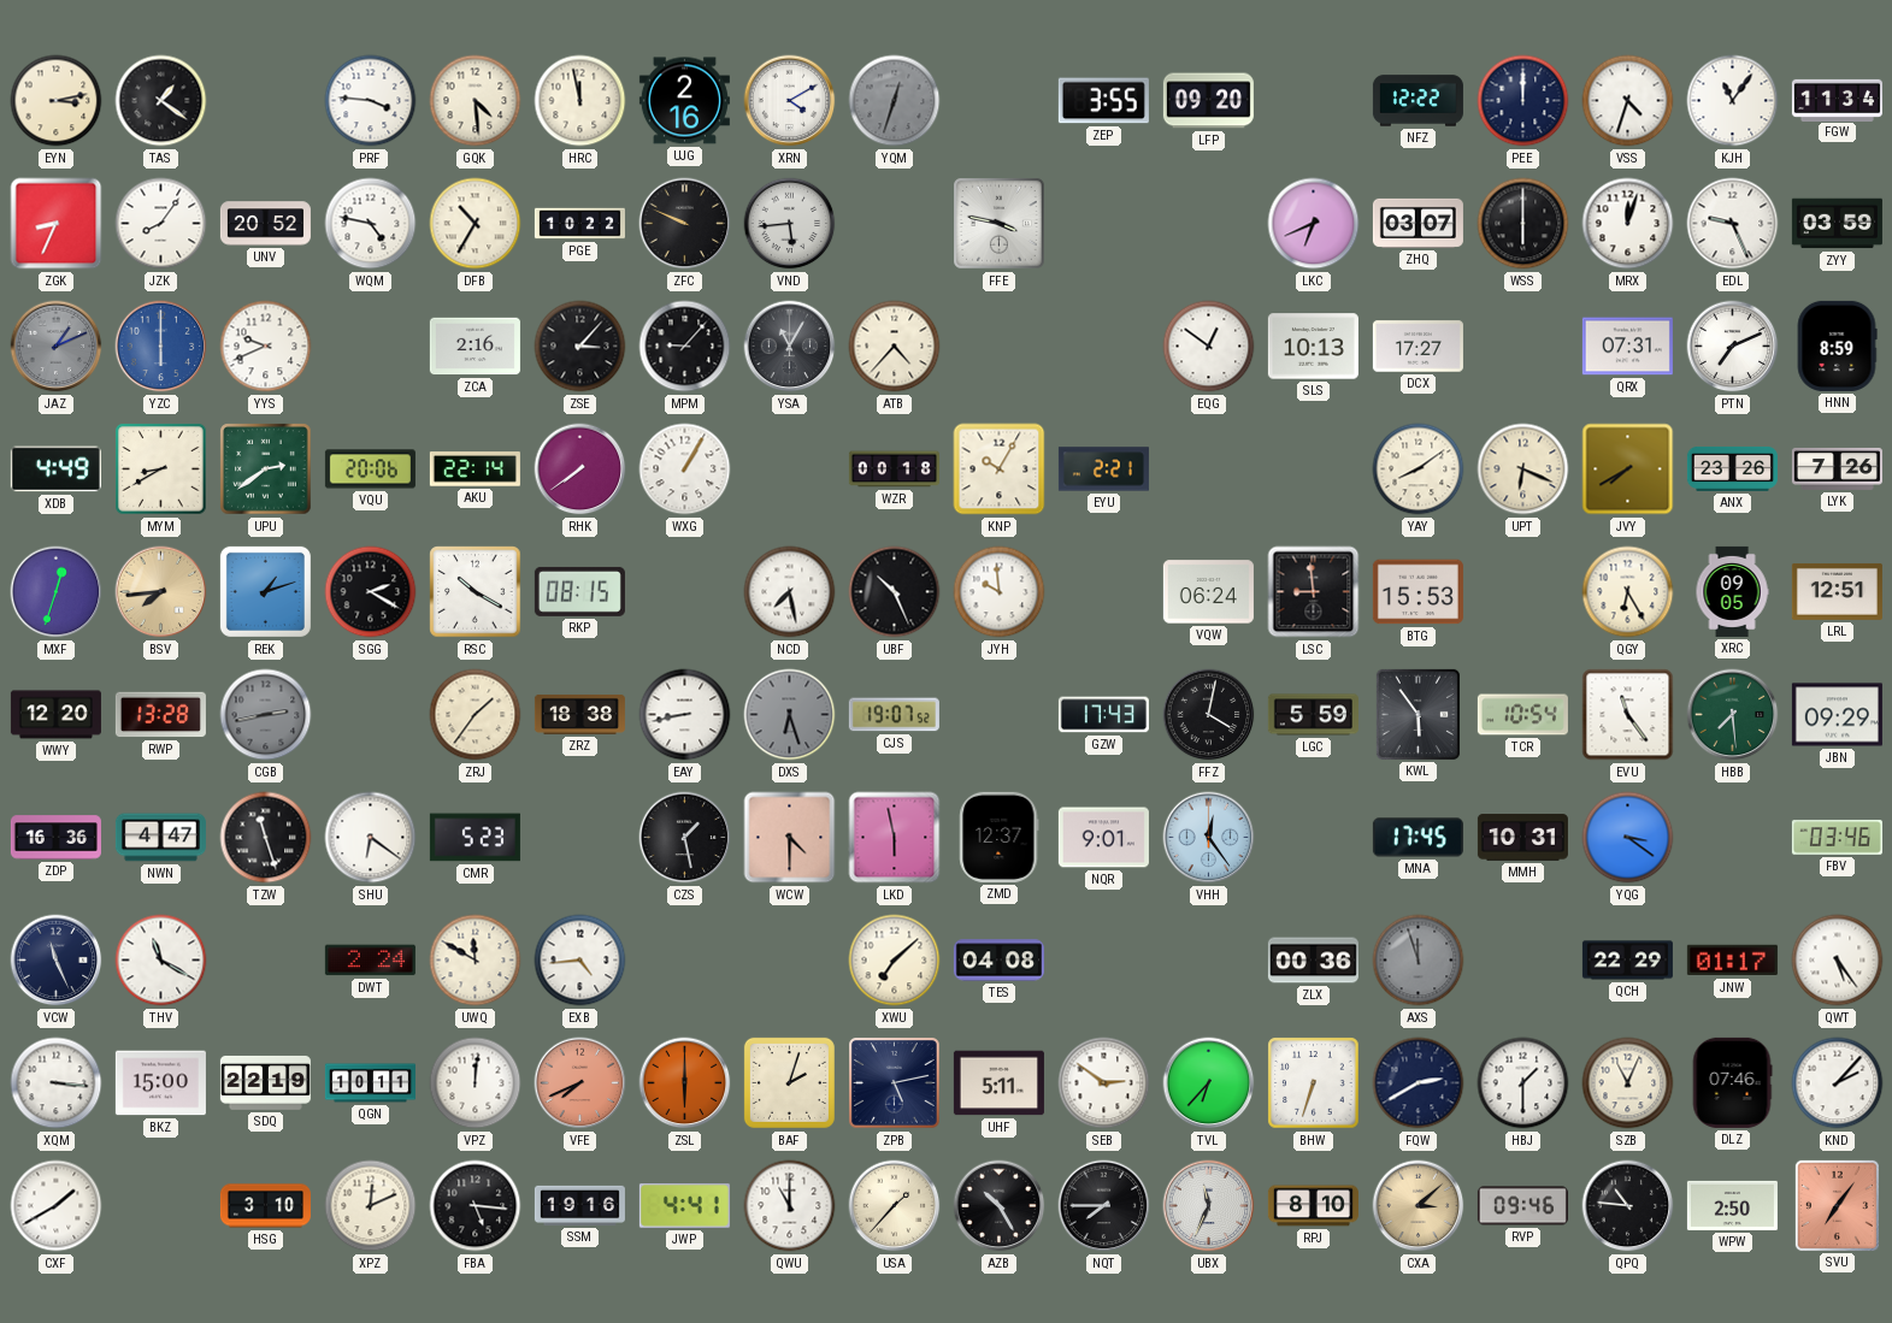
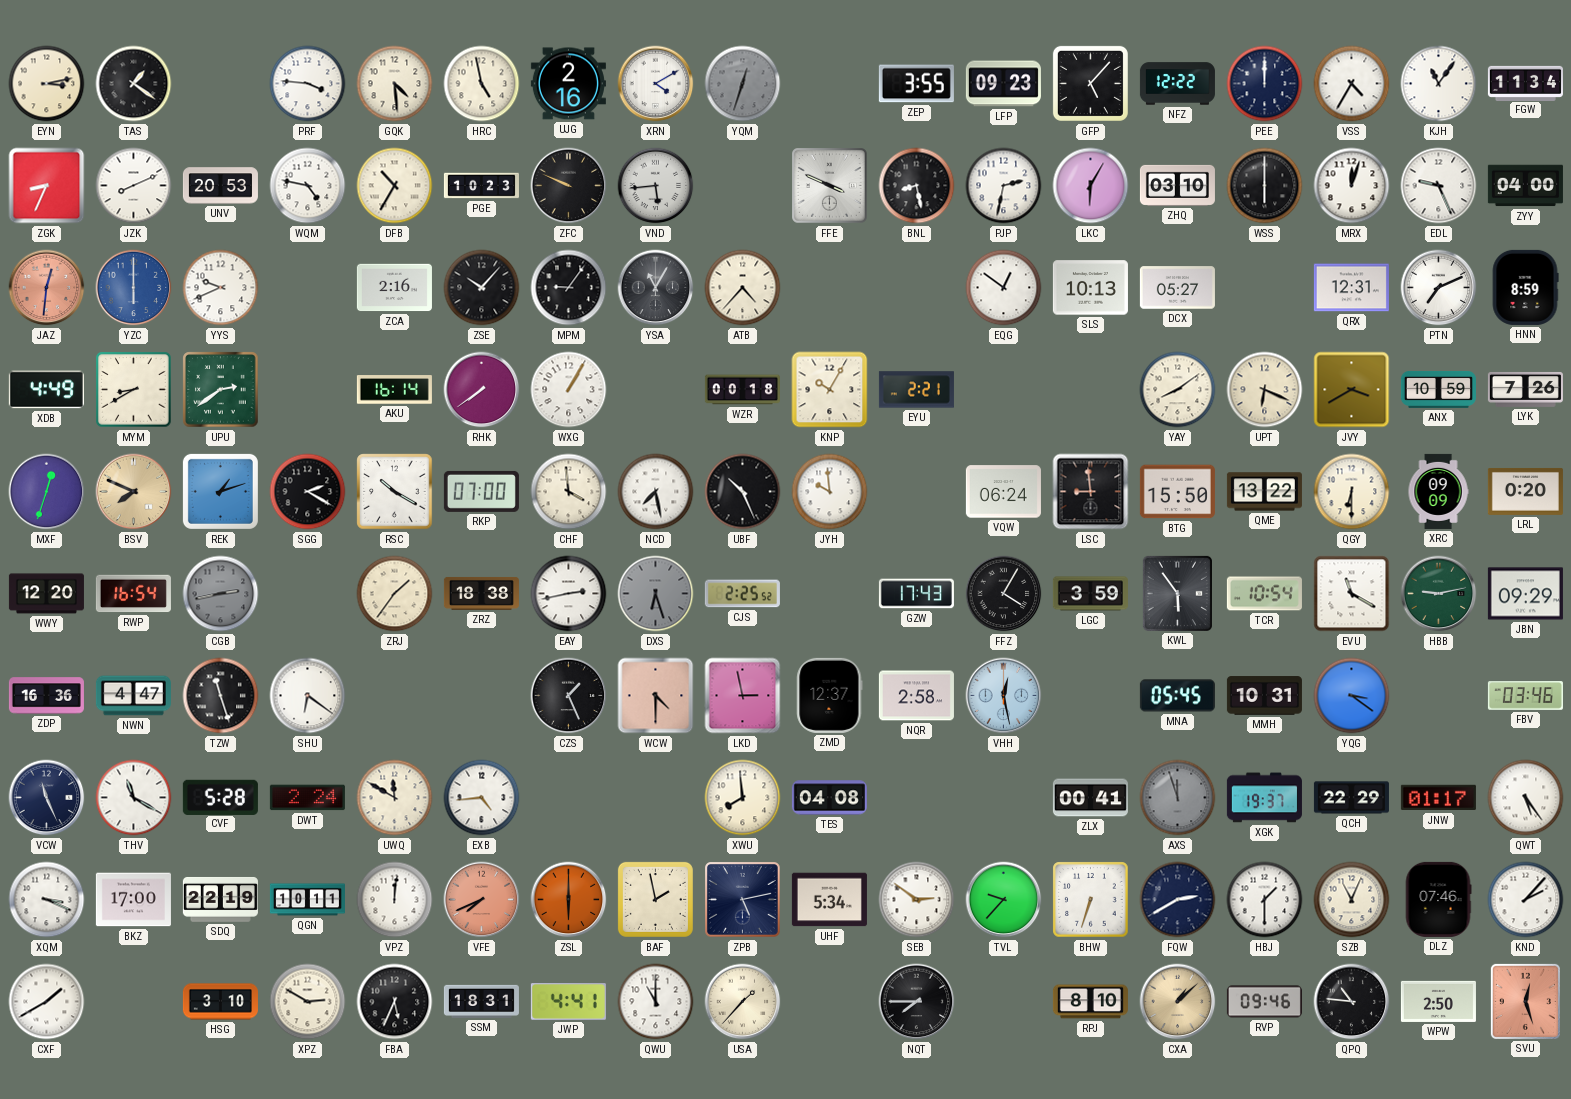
HRC: 11:58 -> 4:58 (482, 84)
LFP: 09:20 -> 09:23 (1003, 84)
GFP: none -> 5:07 (1090, 83)
VSS: 4:33 -> 4:35 (1352, 84)
JZK: 8:06 -> 8:11 (134, 186)
UNV: 20:52 -> 20:53 (220, 186)
PGE: 10:22 -> 10:23 (481, 186)
FFE: 3:47 -> 3:49 (830, 186)
BNL: none -> 8:28 (917, 186)
PJP: none -> 2:32 (1004, 186)
LKC: 6:41 -> 6:05 (1091, 186)
ZHQ: 03:07 -> 03:10 (1177, 185)
ZYY: 03:59 -> 04:00 (1525, 186)
JAZ: 1:11 -> 12:31 (47, 288)
JAZ dial: grey -> salmon (47, 288)
ZSE: 3:07 -> 10:07 (482, 288)
MPM: 9:07 -> 9:06 (569, 288)
DCX: 17:27 -> 05:27 (1177, 288)
QRX: 07:31 -> 12:31 (1351, 288)
VQU: 20:06 -> none (370, 469)
AKU: 22:14 -> 16:14 (394, 390)
JVY: 7:40 -> 3:40 (1352, 390)
ANX: 23:26 -> 10:59 (1438, 389)
BSV: 7:44 -> 7:49 (134, 492)
RKP: 08:15 -> 07:00 (481, 491)
CHF: none -> 3:59 (569, 492)
BTG: 15:53 -> 15:50 (1177, 492)
QME: none -> 13:22 (1264, 492)
QGY: 6:25 -> 6:30 (1352, 492)
XRC: 09:05 -> 09:09 (1438, 491)
LRL: 12:51 -> 0:20 (1525, 491)
RWP: 13:28 -> 16:54 (133, 594)
EAY: 8:43 -> 2:43 (569, 594)
CJS: 19:07 -> 2:25 (742, 594)
FFZ: 4:02 -> 4:05 (1004, 594)
LGC: 5:59 -> 3:59 (1090, 594)
EVU: 11:24 -> 11:20 (1352, 594)
HBB: 7:29 -> 9:13 (1439, 594)
CMR: 5:23 -> none (475, 838)
CZS: 1:28 -> 1:26 (569, 696)
LKD: 5:58 -> 2:58 (743, 696)
NQR: 9:01 -> 2:58 (916, 696)
VHH: 12:24 -> 12:28 (1004, 696)
MNA: 17:45 -> 05:45 (1177, 696)
CVF: none -> 5:28 (220, 797)
XWU: 7:08 -> 7:59 (743, 798)
ZLX: 00:36 -> 00:41 (1090, 798)
XGK: none -> 19:37 (1264, 798)
XQM: 3:16 -> 3:19 (47, 900)
BKZ: 15:00 -> 17:00 (133, 900)
BAF: 2:03 -> 1:58 (655, 899)
UHF: 5:11 -> 5:34 (829, 900)
TVL: 6:37 -> 9:37 (1004, 900)
XPZ: 12:11 -> 2:50 (308, 1002)
FBA: 5:16 -> 5:34 (395, 1002)
SSM: 19:16 -> 18:31 (481, 1001)
AZB: 10:25 -> none (1000, 1206)
UBX: 11:34 -> none (1209, 1206)
CXA: 3:08 -> 1:08 (1178, 1002)
SVU: 7:06 -> 12:27 (1525, 1001)
